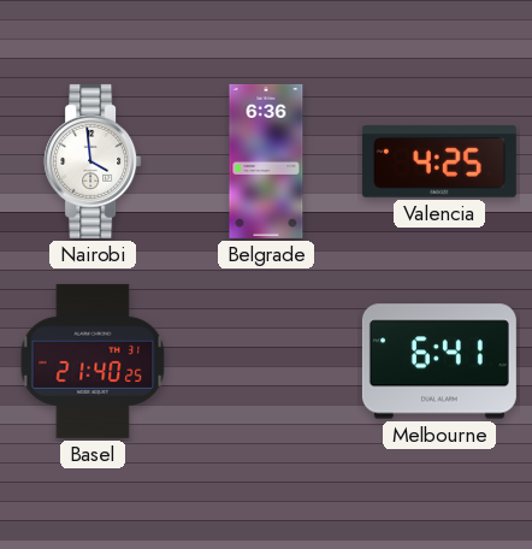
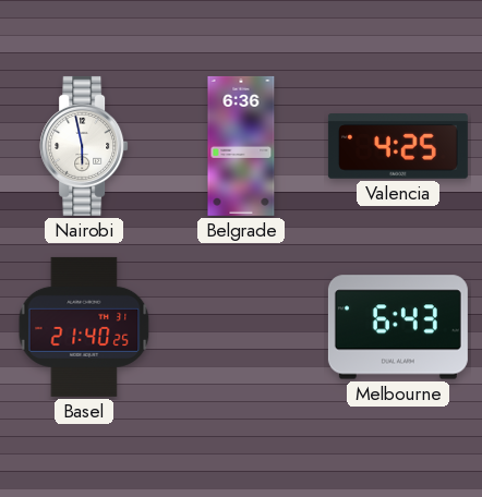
Nairobi: 3:59 -> 5:58 (84, 146)
Melbourne: 6:41 -> 6:43 (398, 327)
